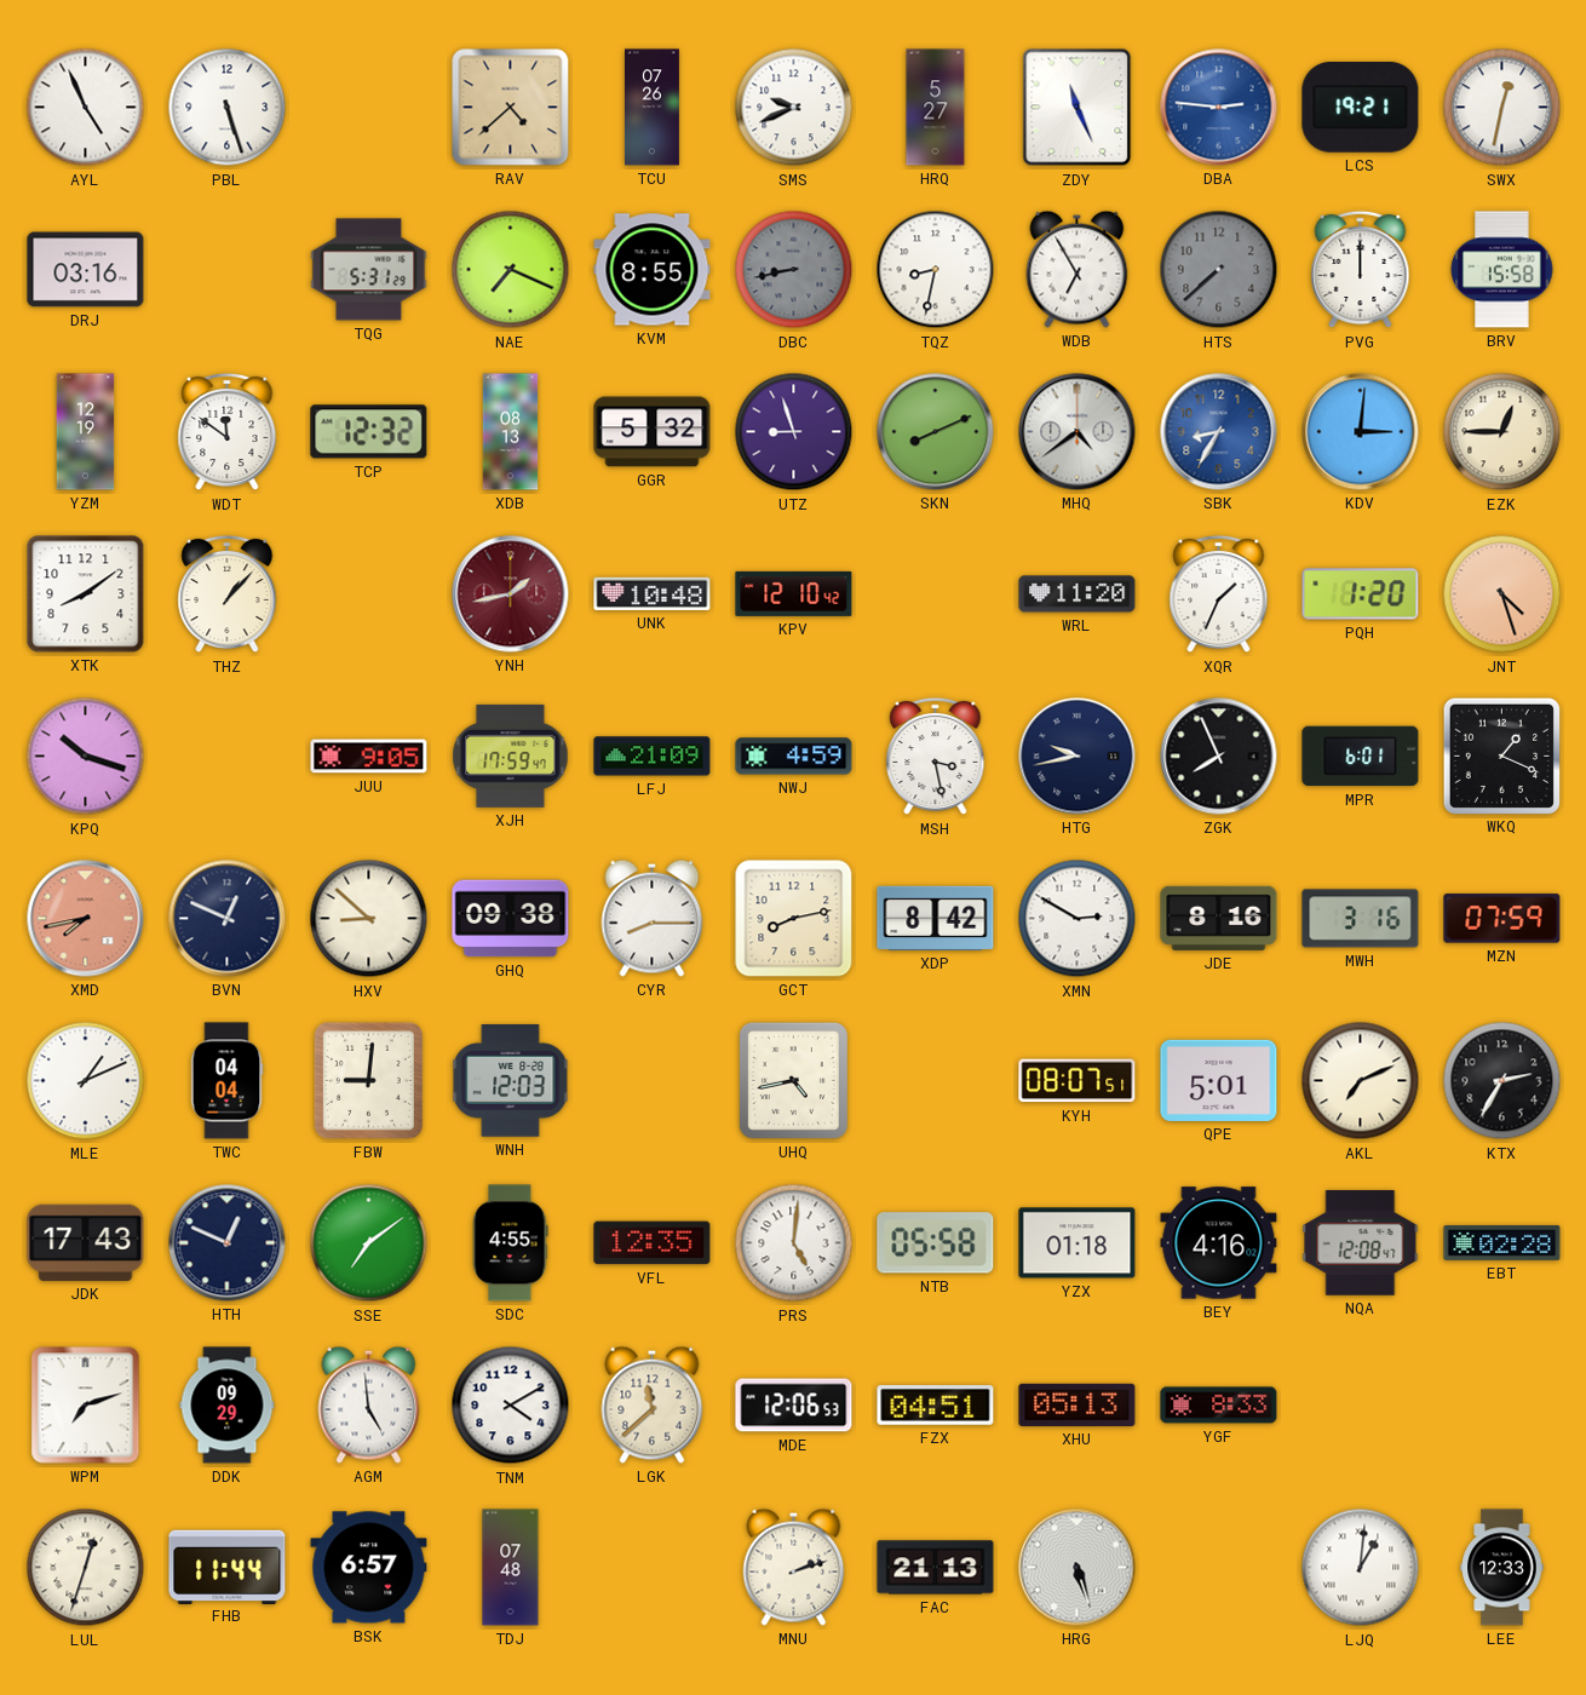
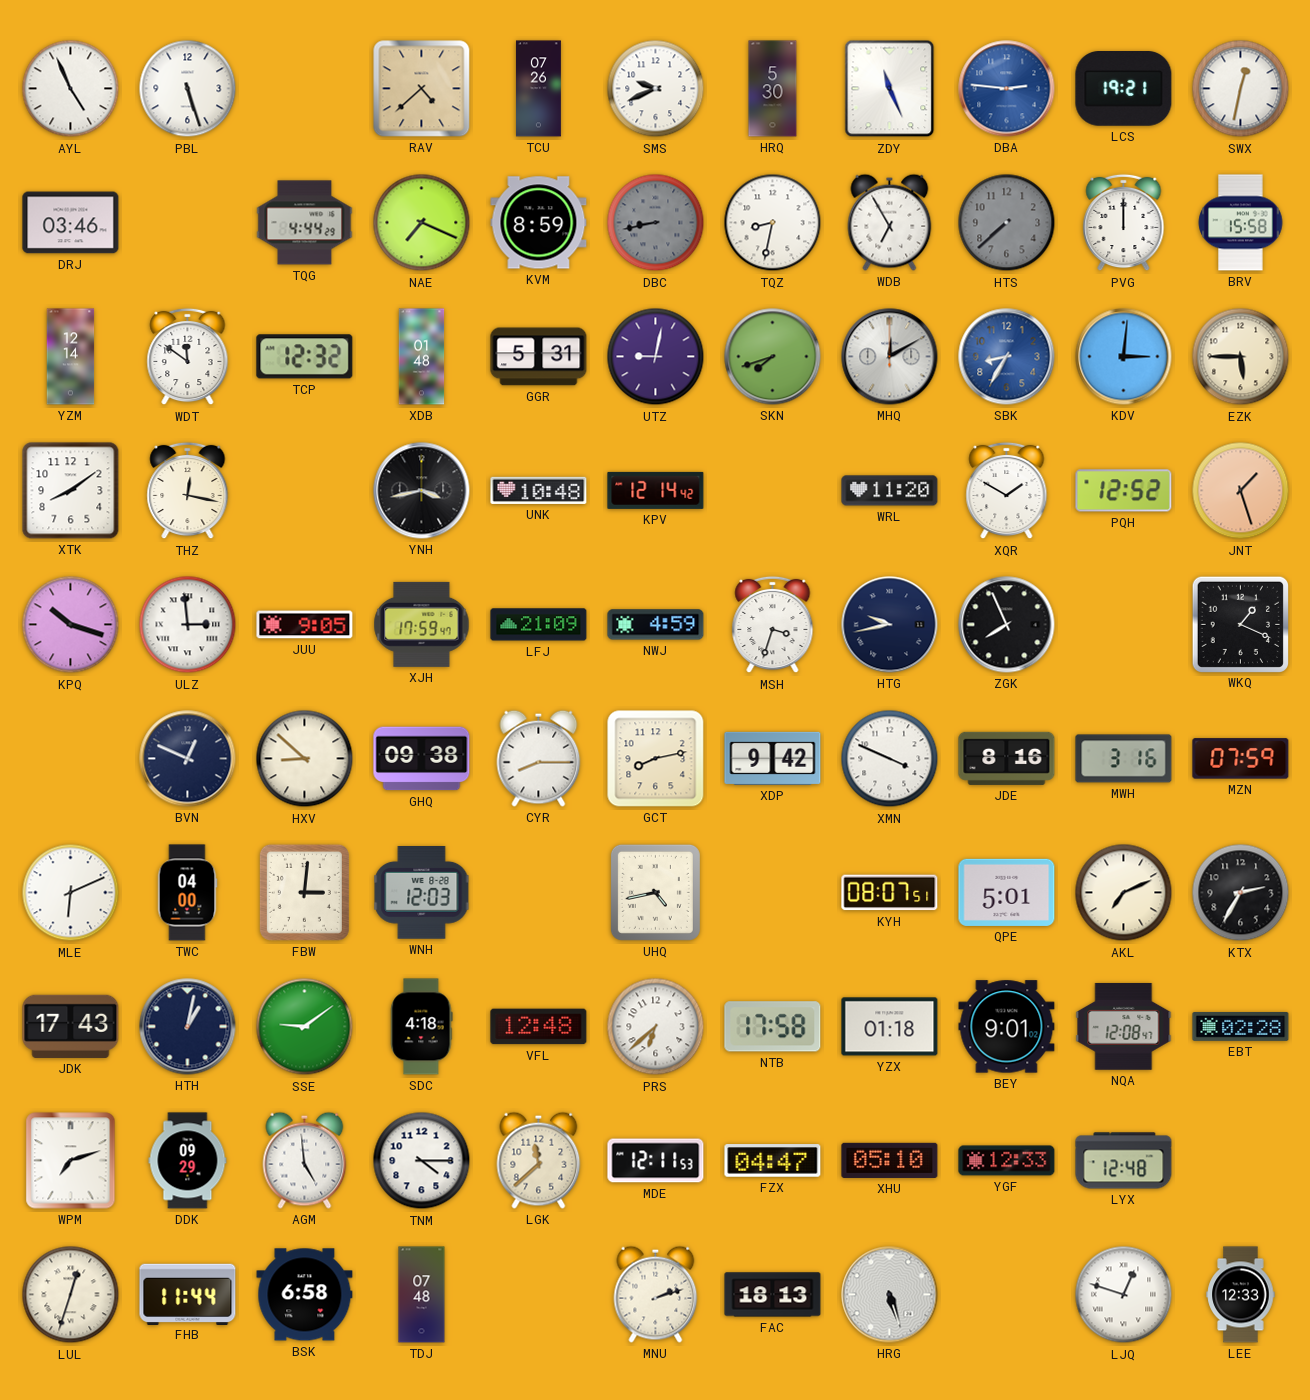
HRQ: 5:27 -> 5:30 (773, 89)
DRJ: 03:16 -> 03:46 (71, 223)
TQG: 5:31 -> 4:44 (305, 223)
KVM: 8:55 -> 8:59 (539, 223)
YZM: 12:19 -> 12:14 (71, 357)
XDB: 08:13 -> 01:48 (422, 357)
GGR: 5:32 -> 5:31 (539, 357)
UTZ: 8:57 -> 9:02 (656, 357)
SKN: 8:11 -> 7:42 (773, 357)
MHQ: 4:39 -> 12:10 (890, 357)
EZK: 12:45 -> 5:45 (1241, 357)
THZ: 1:07 -> 12:17 (188, 491)
YNH: 1:43 -> 3:43 (422, 491)
YNH dial: burgundy -> black (422, 491)
KPV: 12:10 -> 12:14 (656, 490)
XQR: 1:34 -> 1:50 (1007, 491)
PQH: 1:20 -> 12:52 (1124, 491)
JNT: 4:27 -> 1:27 (1241, 491)
ULZ: none -> 2:59 (188, 625)
MSH: 3:28 -> 3:33 (773, 625)
MPR: 6:01 -> none (1361, 757)
XMD: 7:43 -> none (86, 919)
XDP: 8:42 -> 9:42 (773, 758)
XMN: 2:50 -> 3:49 (890, 759)
MLE: 1:11 -> 6:11 (71, 893)
TWC: 04:04 -> 04:00 (187, 893)
FBW: 9:01 -> 3:01 (304, 892)
HTH: 12:49 -> 1:02 (188, 1027)
SSE: 7:09 -> 9:09 (305, 1027)
SDC: 4:55 -> 4:18 (422, 1027)
VFL: 12:35 -> 12:48 (539, 1027)
PRS: 5:01 -> 6:38 (656, 1027)
NTB: 05:58 -> 17:58 (773, 1027)
BEY: 4:16 -> 9:01 (1007, 1027)
TNM: 4:10 -> 4:15 (422, 1161)
MDE: 12:06 -> 12:11 (656, 1161)
FZX: 04:51 -> 04:47 (773, 1161)
XHU: 05:13 -> 05:10 (890, 1160)
YGF: 8:33 -> 12:33 (1007, 1161)
LYX: none -> 12:48 (1124, 1161)
BSK: 6:57 -> 6:58 (305, 1295)
FAC: 21:13 -> 18:13 (773, 1295)
LJQ: 1:01 -> 12:48 (1124, 1295)
